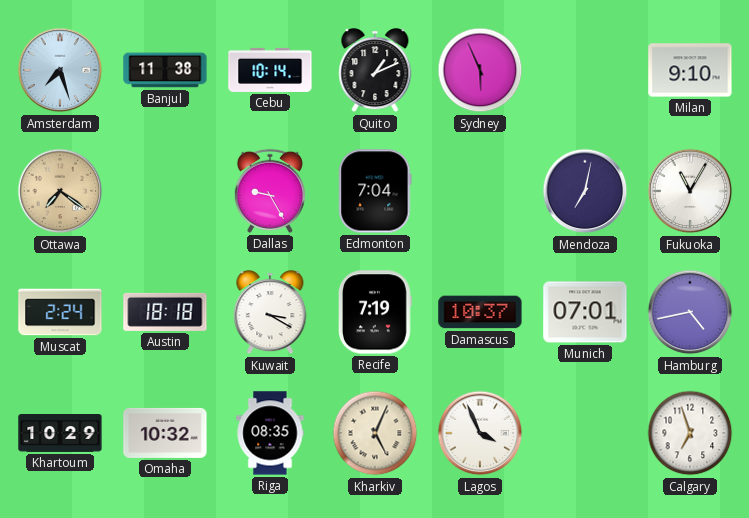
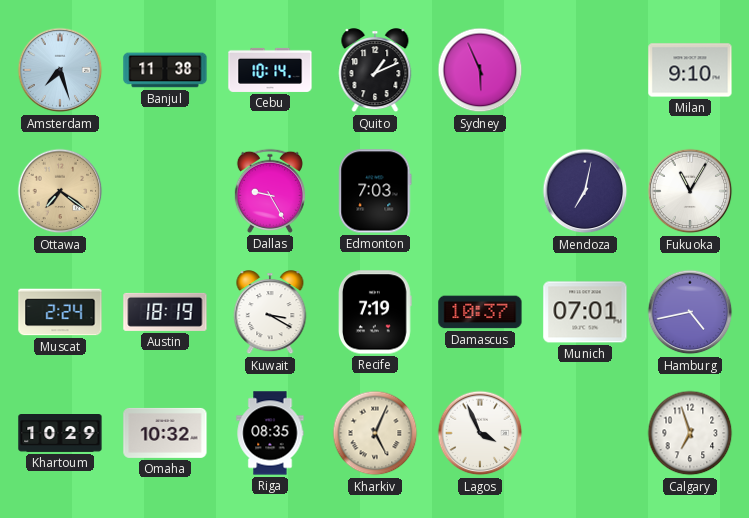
Edmonton: 7:04 -> 7:03 (375, 191)
Austin: 18:18 -> 18:19 (165, 312)
